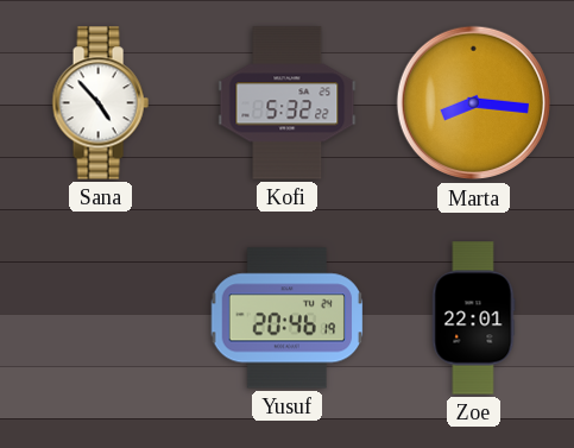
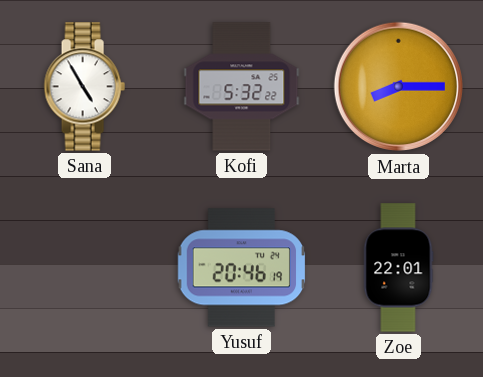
Sana: 4:53 -> 4:55 (84, 87)
Marta: 8:16 -> 8:15 (399, 87)
